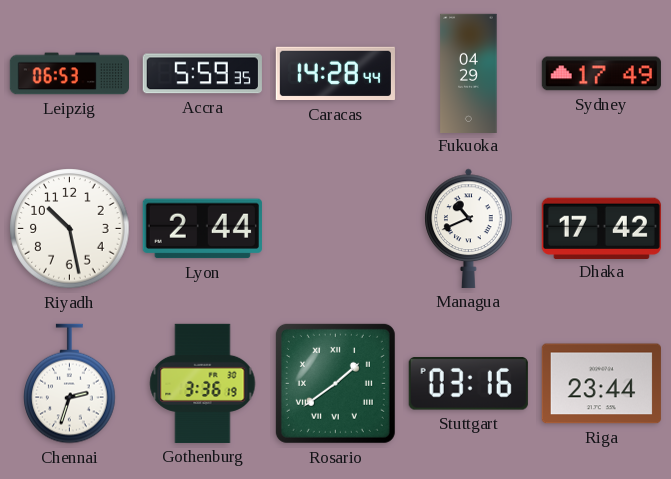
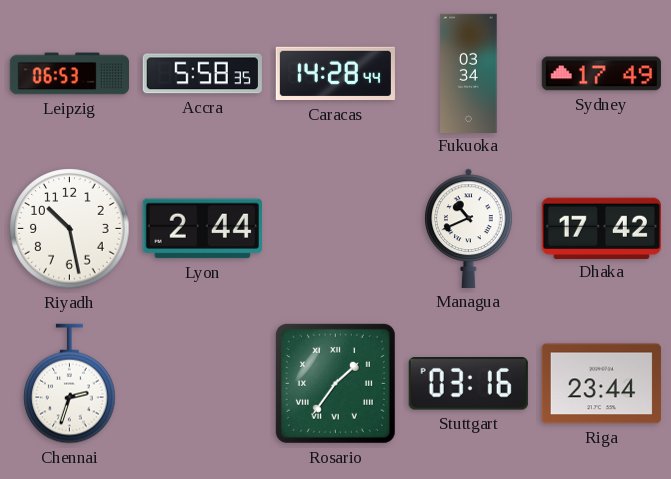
Accra: 5:59 -> 5:58 (202, 74)
Fukuoka: 04:29 -> 03:34 (469, 73)
Gothenburg: 3:36 -> none (203, 383)
Rosario: 1:39 -> 1:36 (335, 383)
